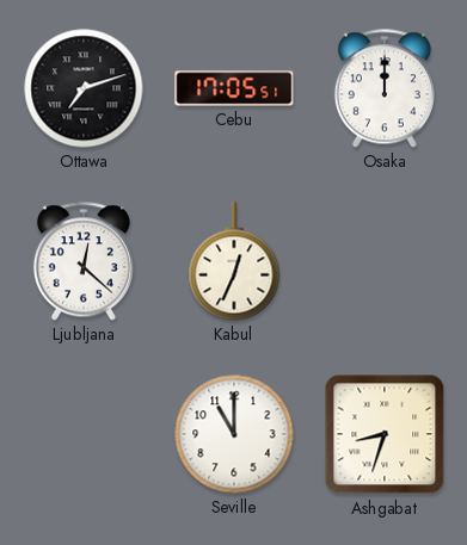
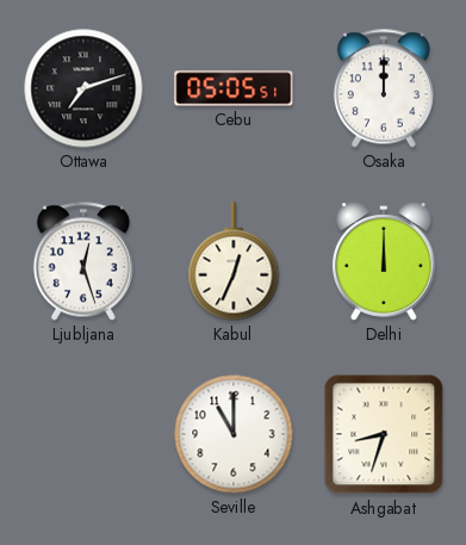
Cebu: 17:05 -> 05:05 (234, 88)
Ljubljana: 12:22 -> 12:27 (83, 261)
Delhi: none -> 12:00 (384, 261)
